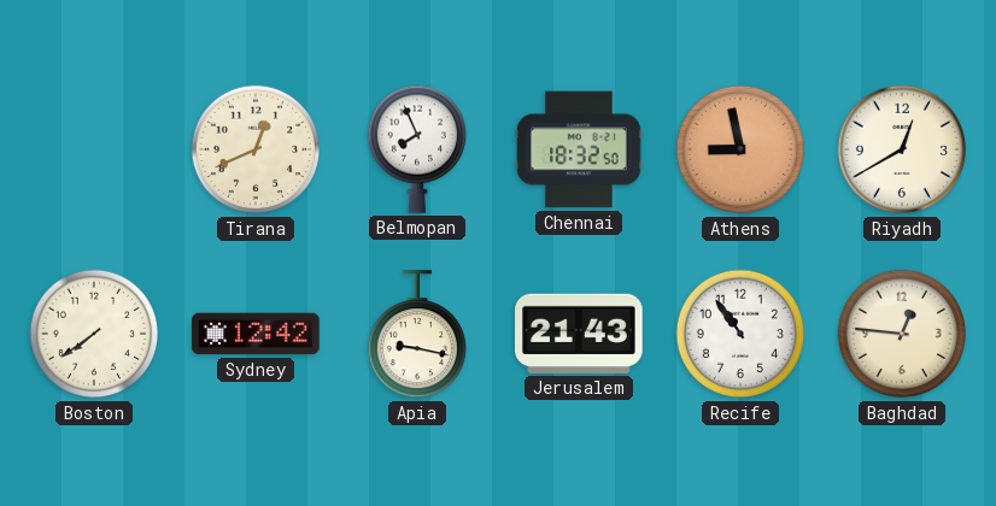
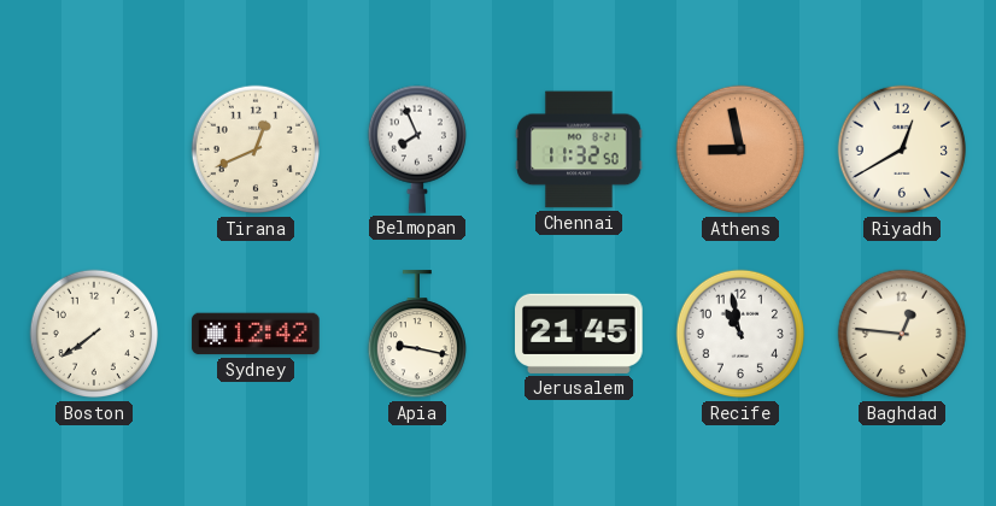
Chennai: 18:32 -> 11:32 (579, 149)
Jerusalem: 21:43 -> 21:45 (580, 334)
Recife: 10:54 -> 10:58 (740, 334)
